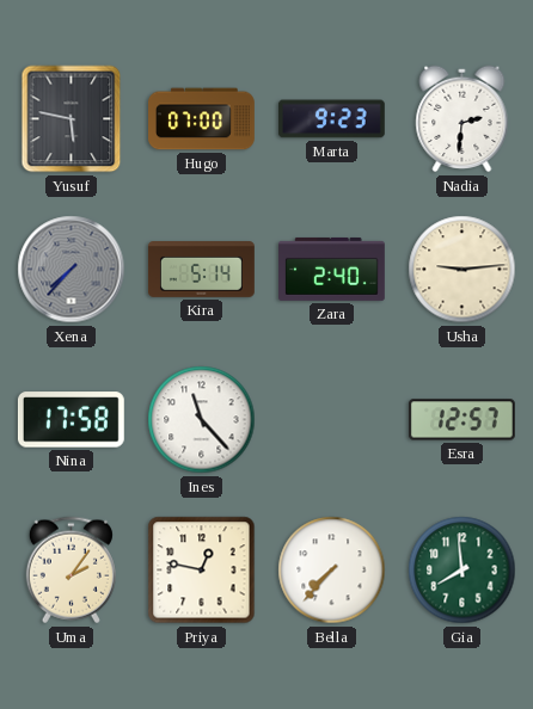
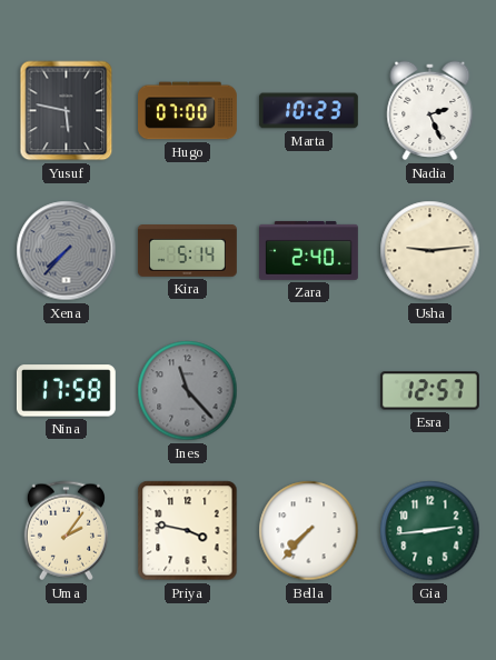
Marta: 9:23 -> 10:23 (308, 111)
Nadia: 2:31 -> 2:26 (430, 111)
Ines dial: white -> grey (188, 391)
Priya: 12:47 -> 3:47 (188, 531)
Gia: 7:59 -> 2:44 (430, 531)
